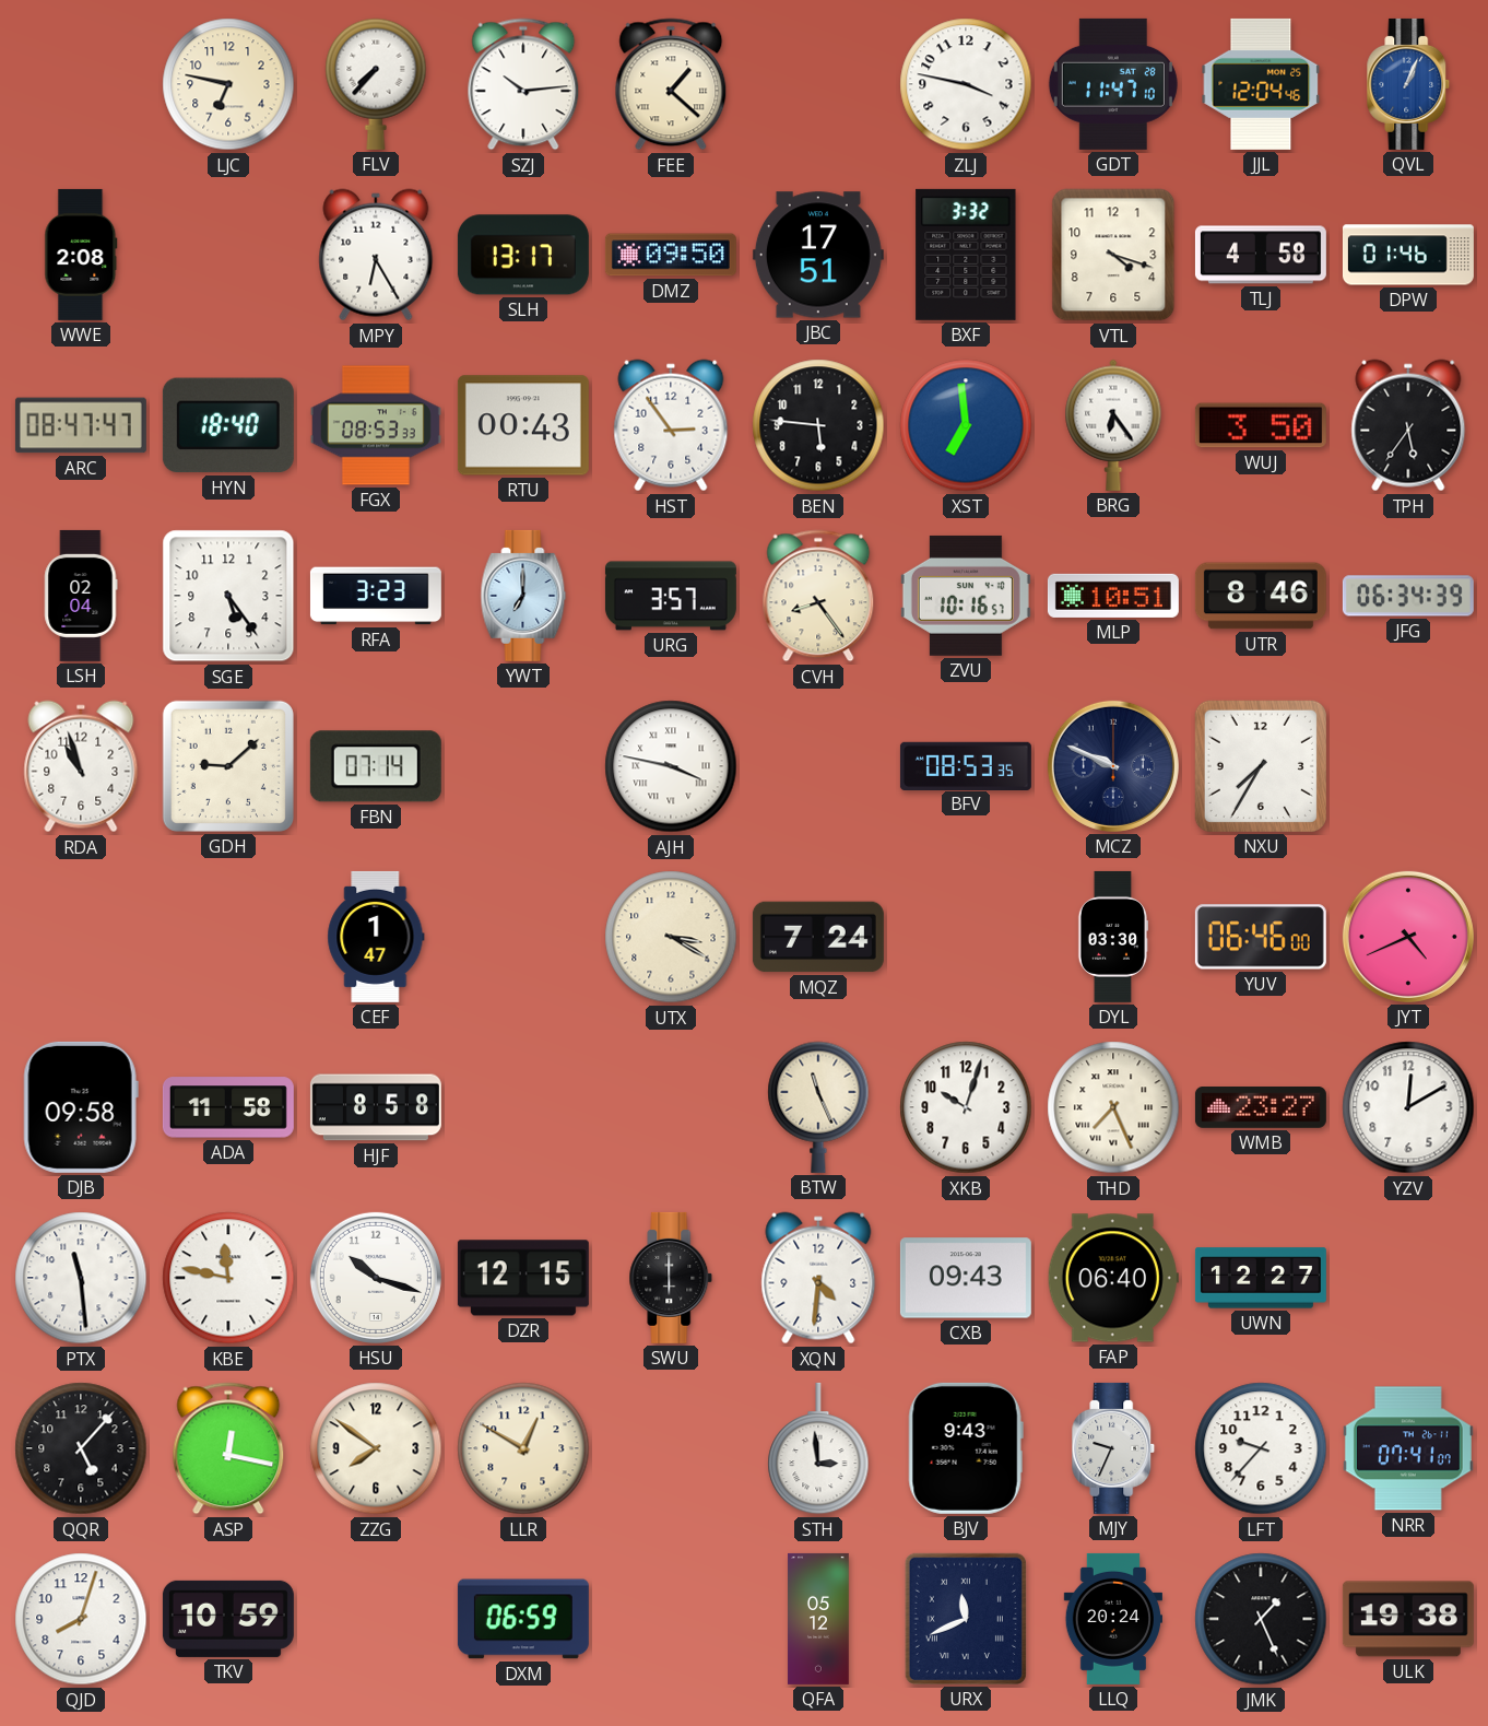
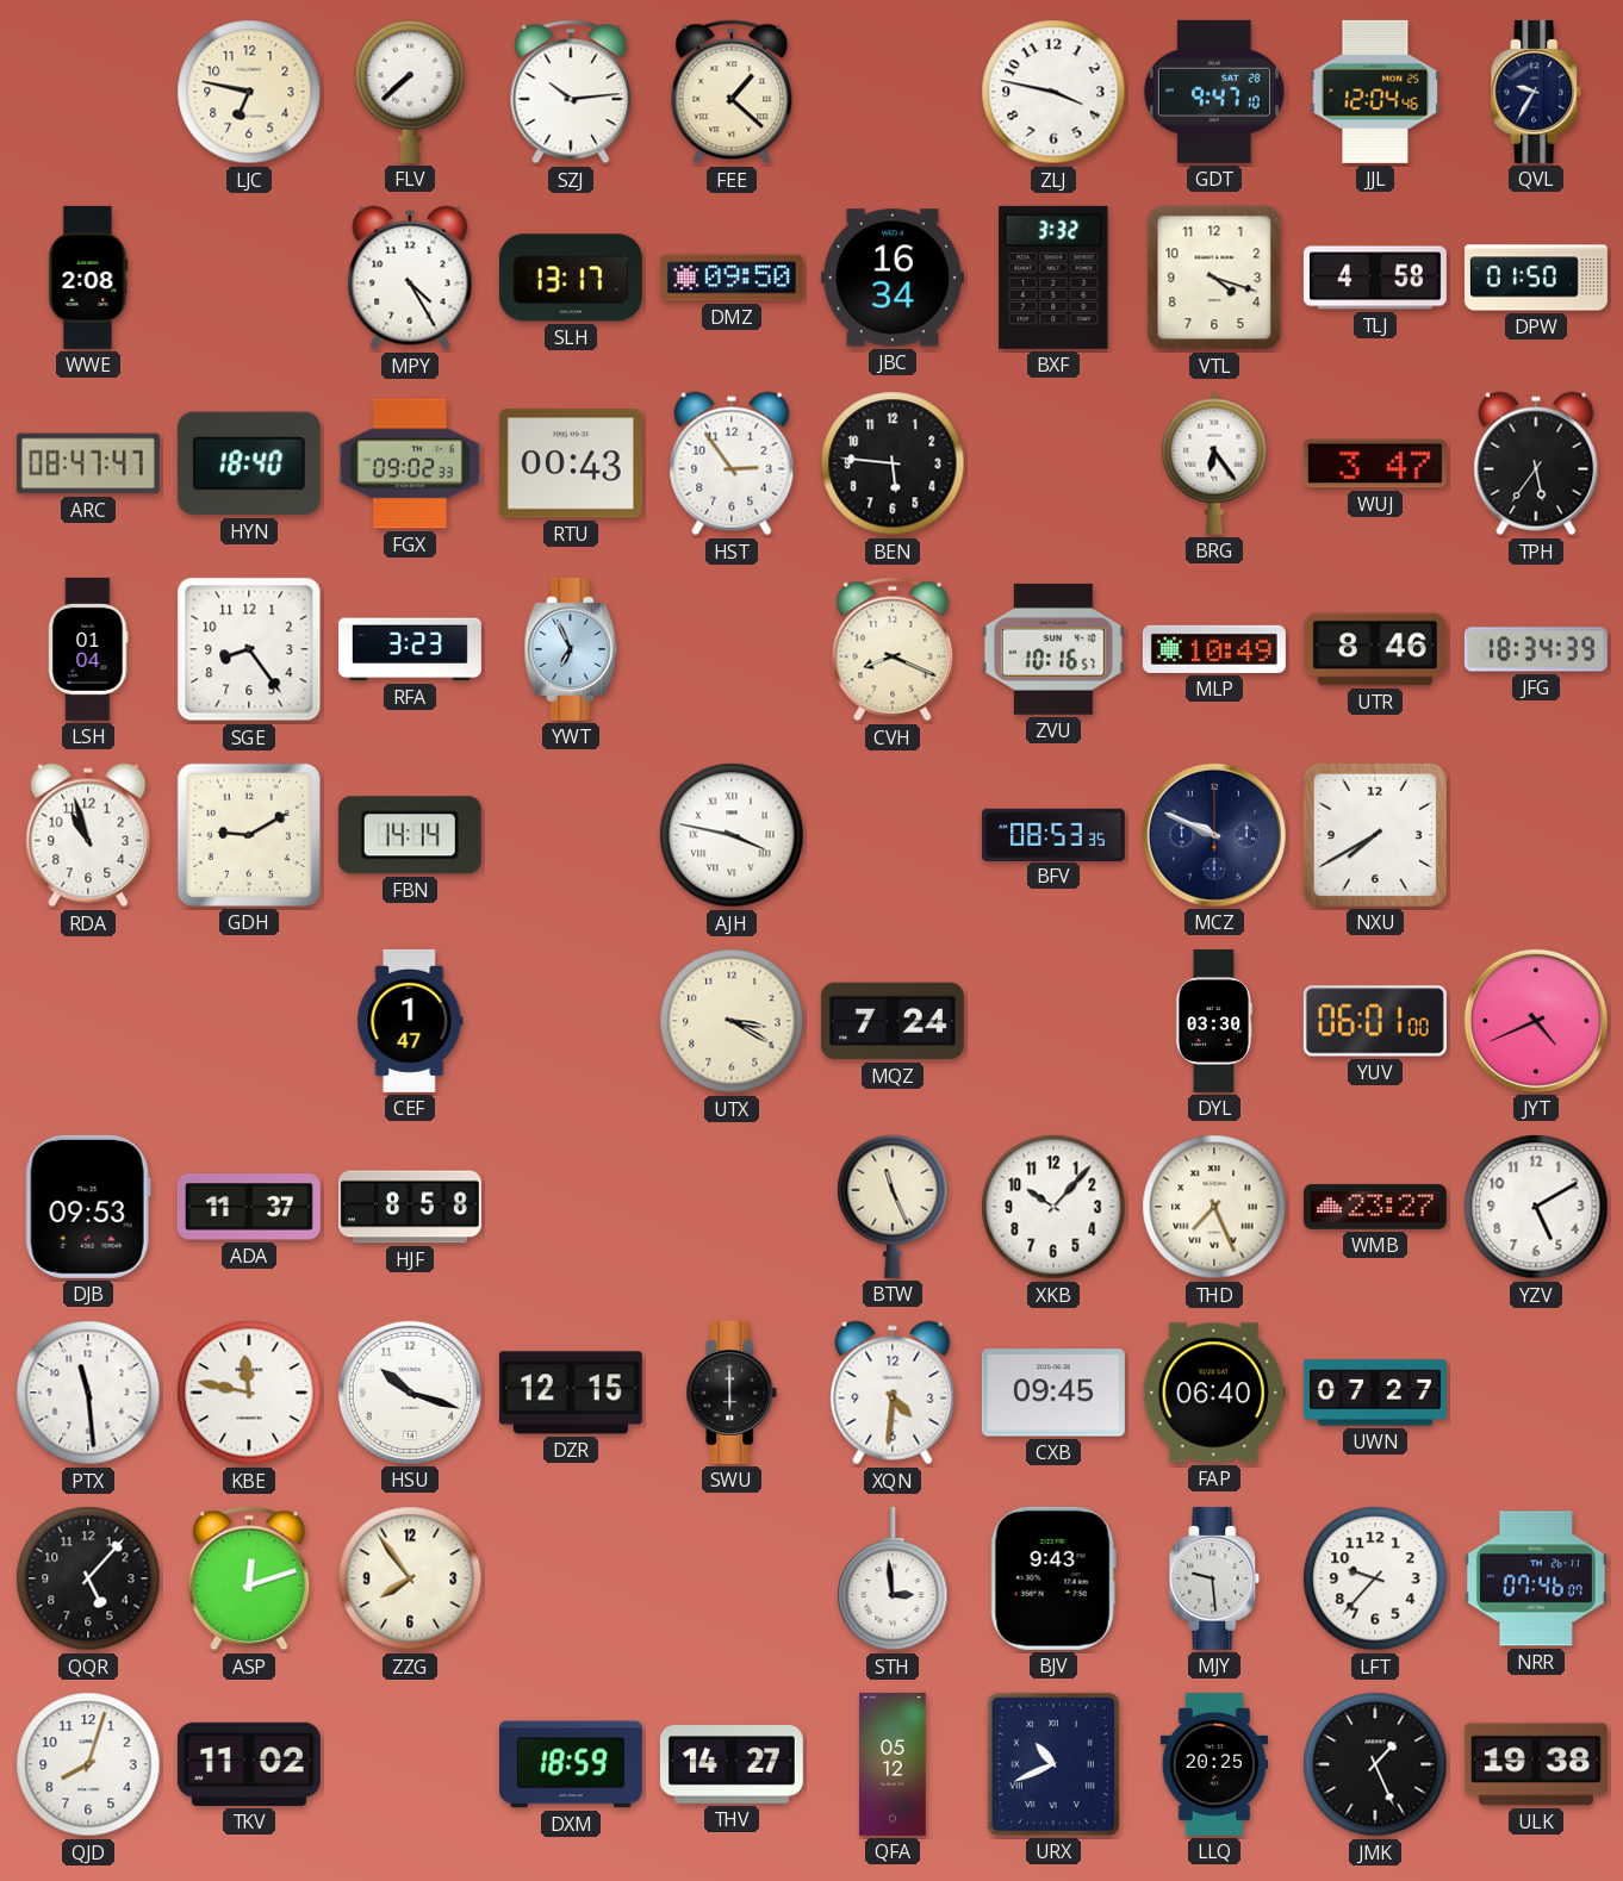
FLV: 7:37 -> 7:38 (410, 92)
GDT: 11:47 -> 9:47 (1214, 92)
QVL: 1:04 -> 9:35 (1536, 92)
QVL dial: blue -> navy (1536, 92)
MPY: 6:25 -> 4:25 (410, 278)
JBC: 17:51 -> 16:34 (893, 278)
DPW: 01:46 -> 01:50 (1536, 278)
FGX: 08:53 -> 09:02 (410, 463)
XST: 6:59 -> none (966, 425)
WUJ: 3:50 -> 3:47 (1375, 463)
LSH: 02:04 -> 01:04 (88, 649)
SGE: 5:24 -> 8:24 (249, 649)
YWT: 7:00 -> 6:56 (571, 649)
URG: 3:57 -> none (671, 596)
CVH: 8:24 -> 8:19 (893, 649)
MLP: 10:51 -> 10:49 (1214, 649)
JFG: 06:34 -> 18:34 (1536, 649)
GDH: 9:08 -> 9:10 (249, 835)
FBN: 07:14 -> 14:14 (410, 835)
NXU: 7:35 -> 7:40 (1375, 835)
YUV: 06:46 -> 06:01 (1375, 1021)
DJB: 09:58 -> 09:53 (88, 1207)
ADA: 11:58 -> 11:37 (249, 1207)
XKB: 10:03 -> 10:07 (1053, 1207)
YZV: 12:10 -> 5:10 (1536, 1207)
CXB: 09:43 -> 09:45 (1053, 1393)
UWN: 12:27 -> 07:27 (1375, 1393)
ASP: 12:17 -> 12:12 (249, 1578)
ZZG: 7:51 -> 7:54 (410, 1578)
LLR: 12:50 -> none (523, 1448)
MJY: 9:34 -> 9:29 (1214, 1578)
NRR: 07:41 -> 07:46 (1536, 1578)
TKV: 10:59 -> 11:02 (249, 1764)
DXM: 06:59 -> 18:59 (571, 1764)
THV: none -> 14:27 (732, 1765)
URX: 11:41 -> 10:41 (1053, 1764)
LLQ: 20:24 -> 20:25 (1213, 1764)
